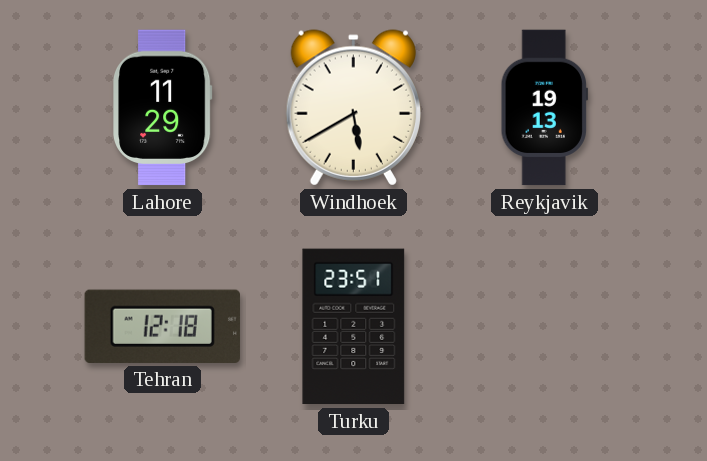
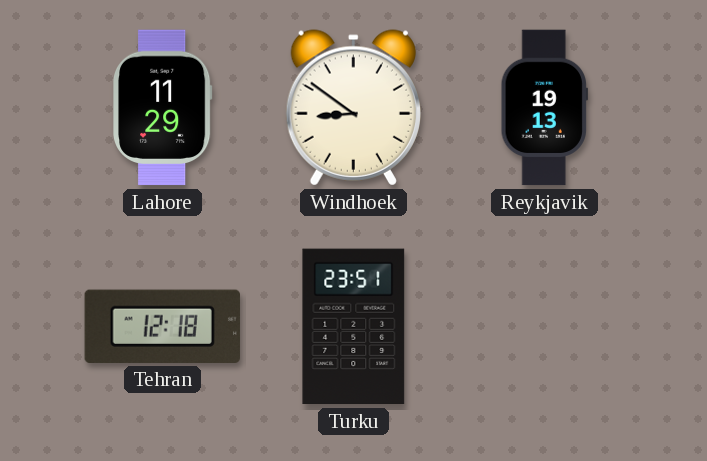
Windhoek: 5:40 -> 8:51 (353, 108)
